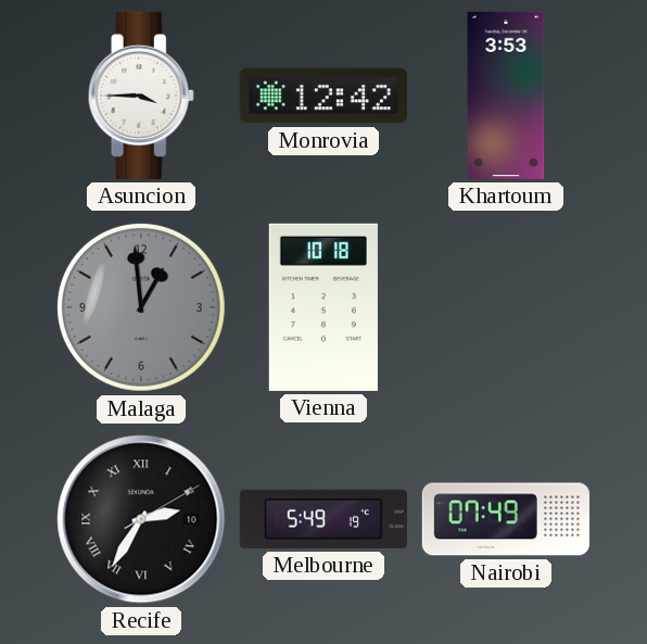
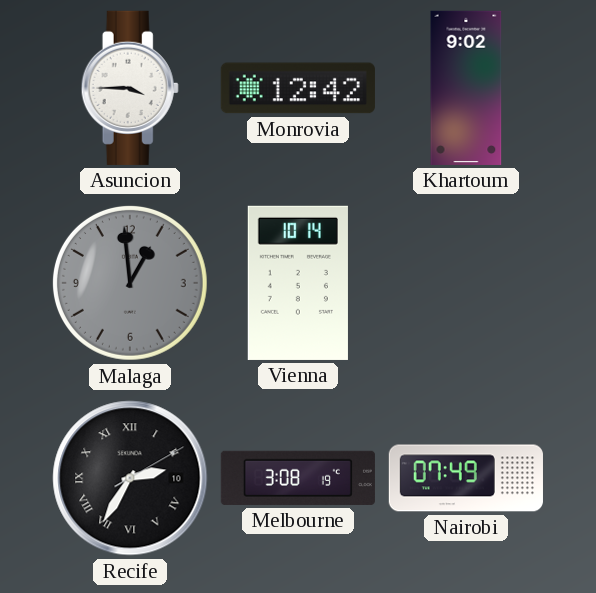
Khartoum: 3:53 -> 9:02 (466, 88)
Vienna: 10:18 -> 10:14 (298, 283)
Melbourne: 5:49 -> 3:08 (298, 478)
